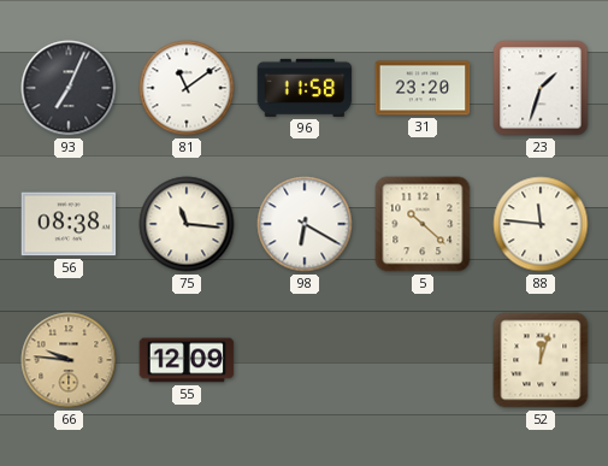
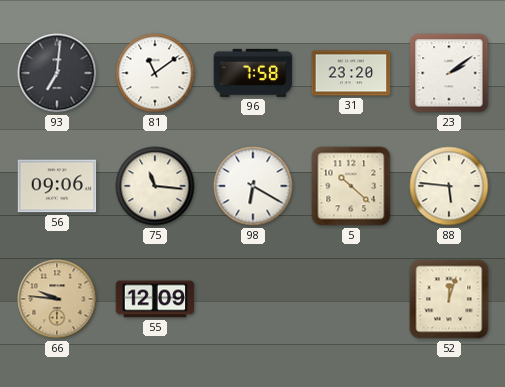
93: 7:04 -> 7:01 (57, 73)
96: 11:58 -> 7:58 (253, 73)
23: 1:33 -> 2:09 (449, 73)
56: 08:38 -> 09:06 (57, 186)
88: 11:46 -> 5:46 (449, 186)
